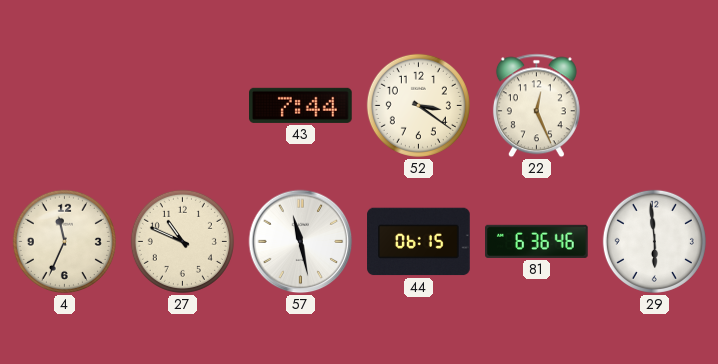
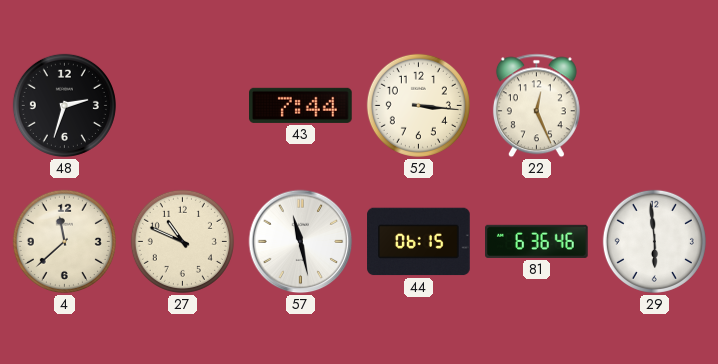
48: none -> 2:33 (64, 105)
52: 3:21 -> 3:16 (418, 105)
4: 11:34 -> 11:38 (64, 241)
